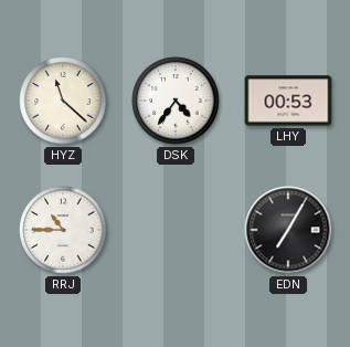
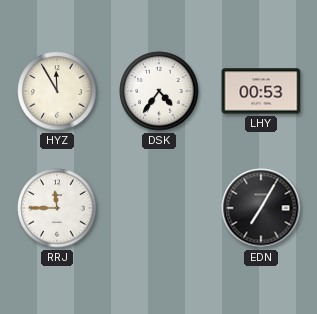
HYZ: 11:22 -> 11:55 (57, 91)
RRJ: 10:45 -> 11:45 (57, 208)
